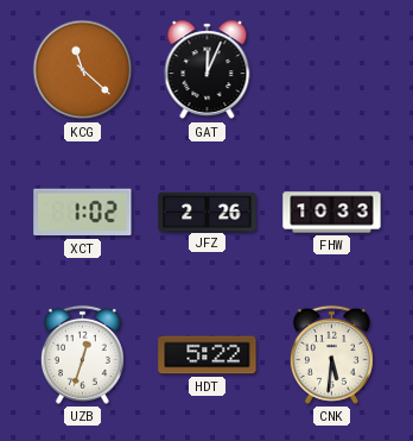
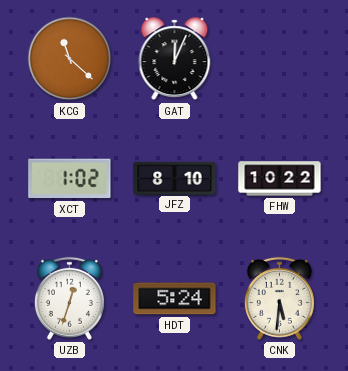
JFZ: 2:26 -> 8:10 (175, 178)
FHW: 10:33 -> 10:22 (280, 179)
HDT: 5:22 -> 5:24 (175, 299)
